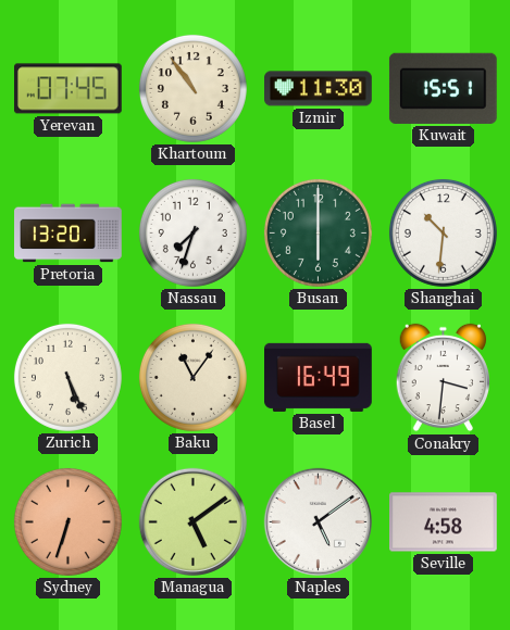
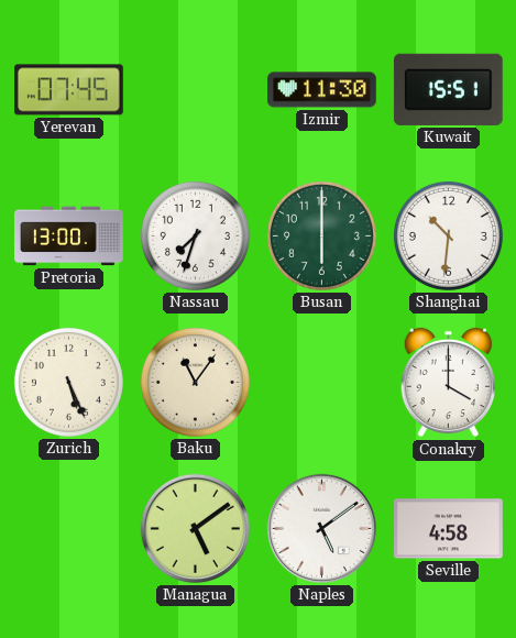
Khartoum: 10:54 -> none (192, 88)
Pretoria: 13:20 -> 13:00 (69, 237)
Basel: 16:49 -> none (319, 377)
Conakry: 3:31 -> 4:00 (448, 383)
Sydney: 6:33 -> none (67, 521)
